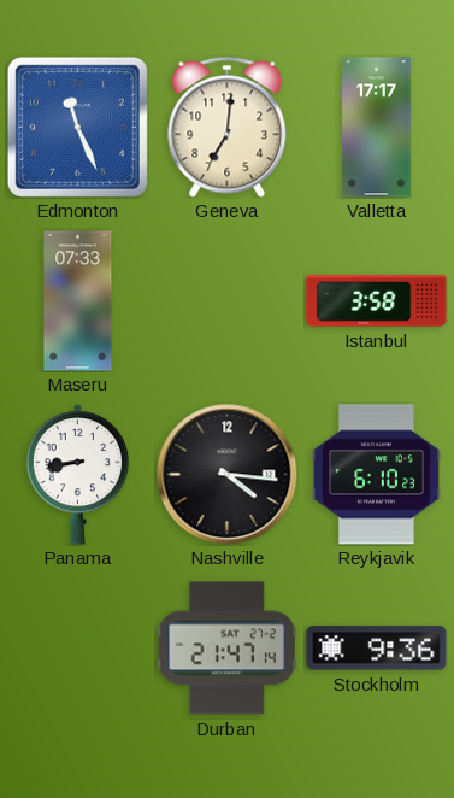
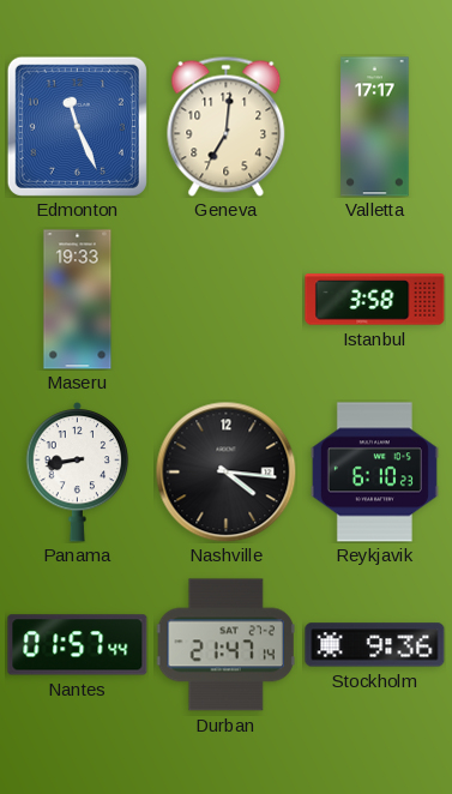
Maseru: 07:33 -> 19:33 (78, 300)
Nantes: none -> 01:57 (78, 645)
